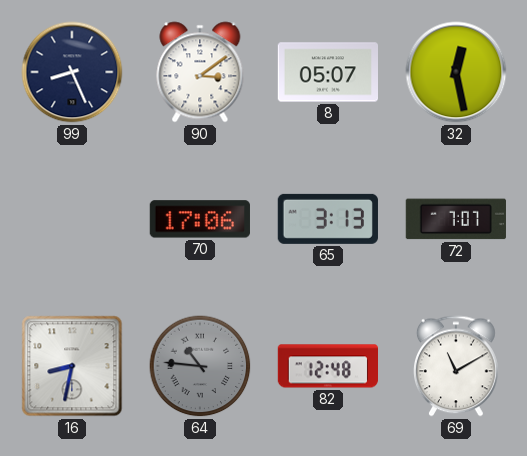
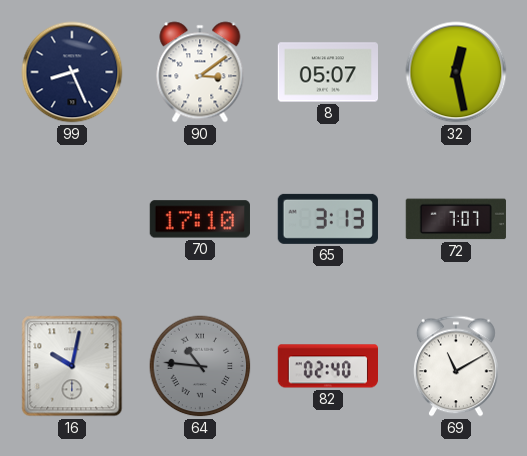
70: 17:06 -> 17:10 (200, 219)
16: 8:32 -> 10:02 (72, 366)
82: 12:48 -> 02:40 (327, 366)
